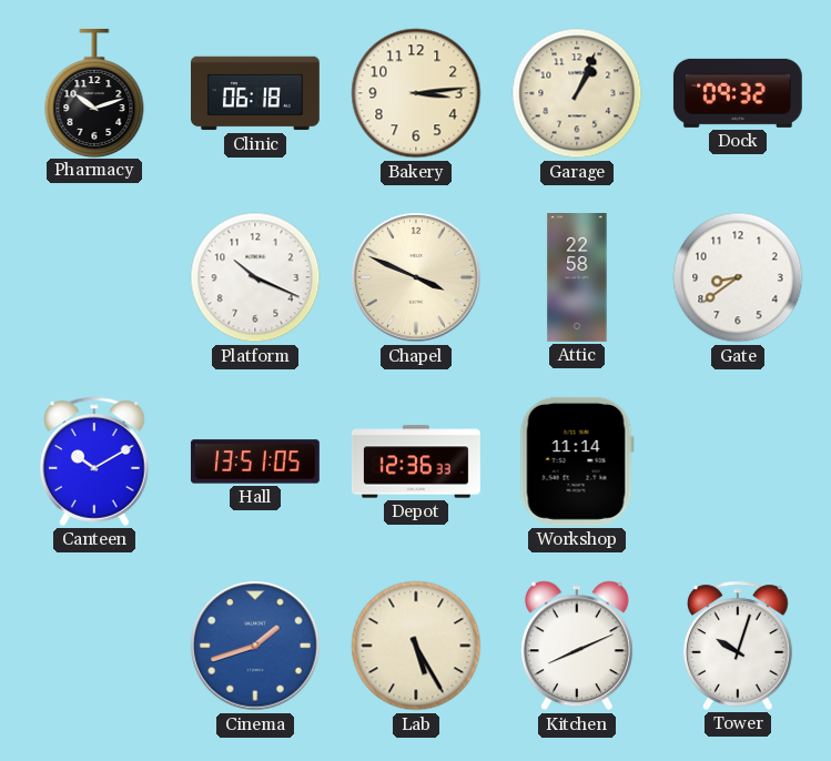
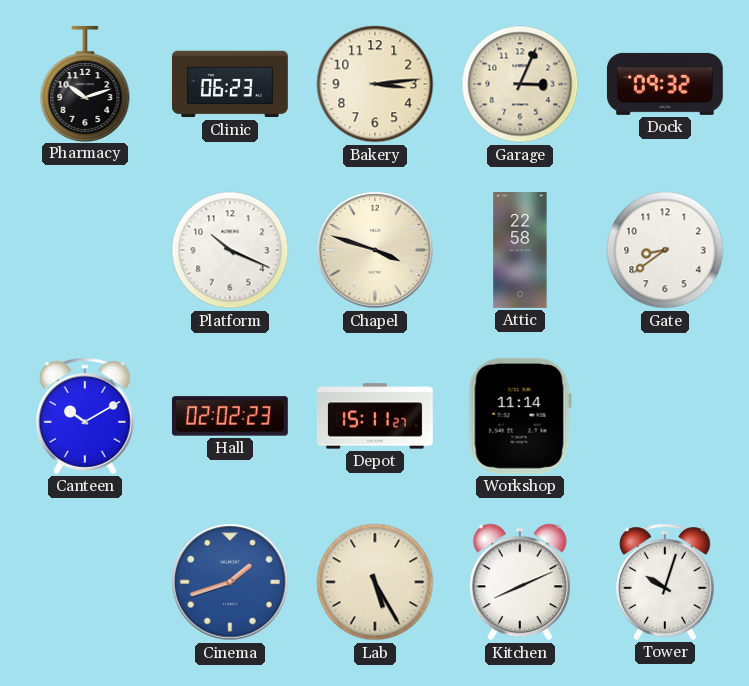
Clinic: 06:18 -> 06:23 (231, 84)
Garage: 1:04 -> 3:04 (520, 84)
Chapel: 3:49 -> 3:48 (375, 250)
Hall: 13:51 -> 02:02 (230, 416)
Depot: 12:36 -> 15:11 (375, 416)
